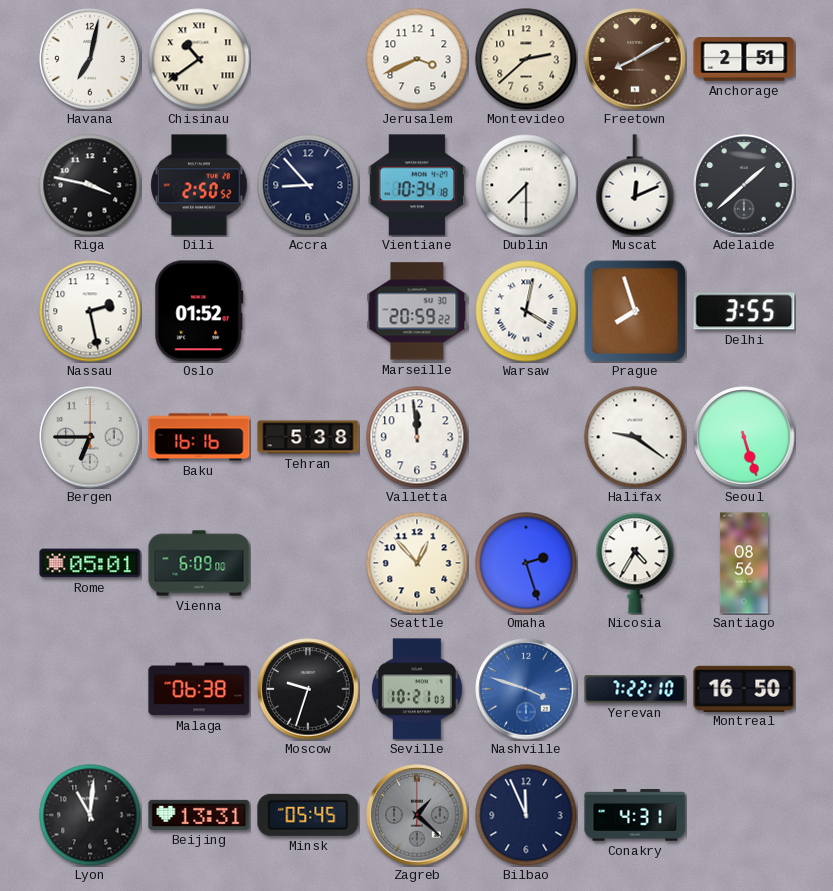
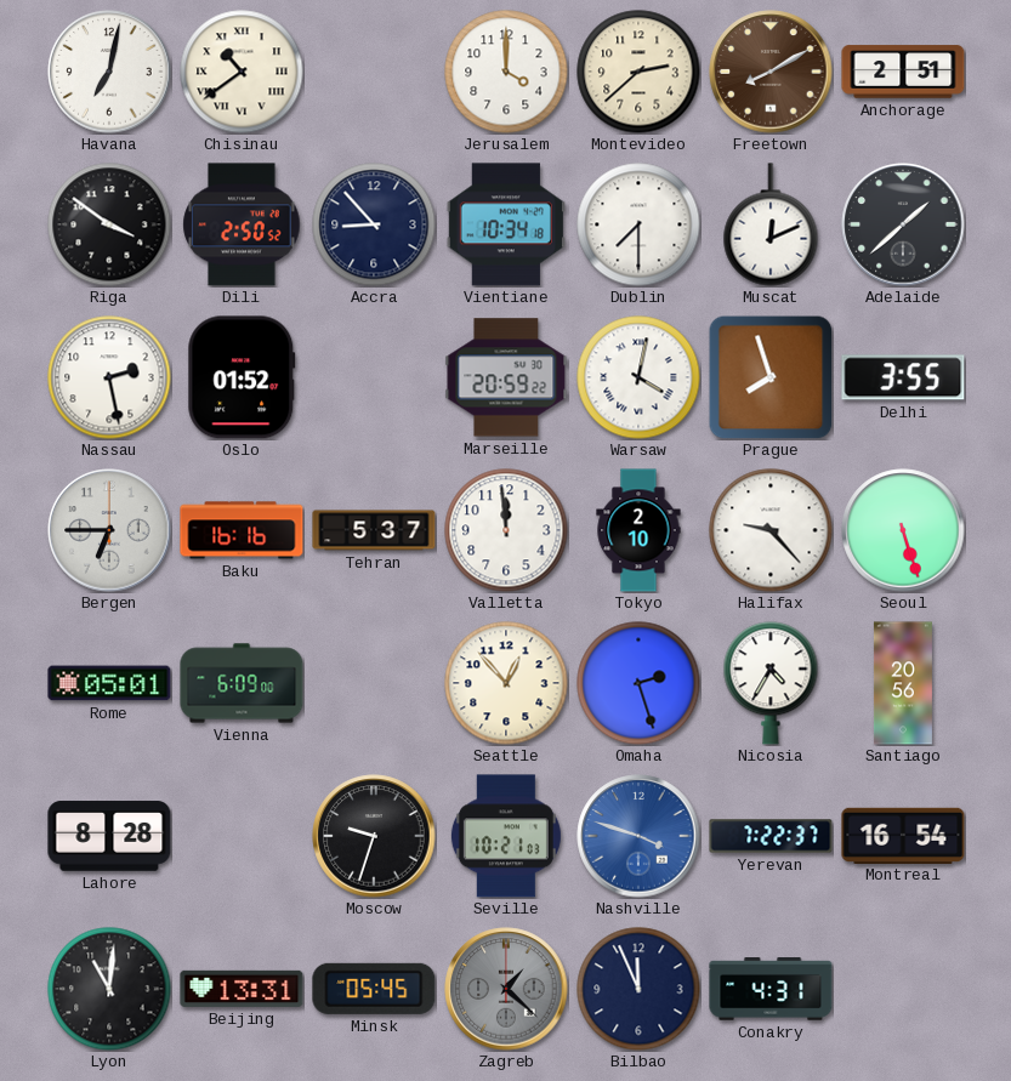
Jerusalem: 3:41 -> 4:00 (506, 72)
Riga: 3:47 -> 3:51 (109, 224)
Tehran: 5:38 -> 5:37 (374, 530)
Tokyo: none -> 2:10 (638, 530)
Halifax: 9:21 -> 9:23 (771, 530)
Santiago: 08:56 -> 20:56 (903, 683)
Lahore: none -> 8:28 (109, 836)
Malaga: 06:38 -> none (199, 689)
Yerevan: 7:22:10 -> 7:22:37 (771, 836)
Montreal: 16:50 -> 16:54 (903, 835)
